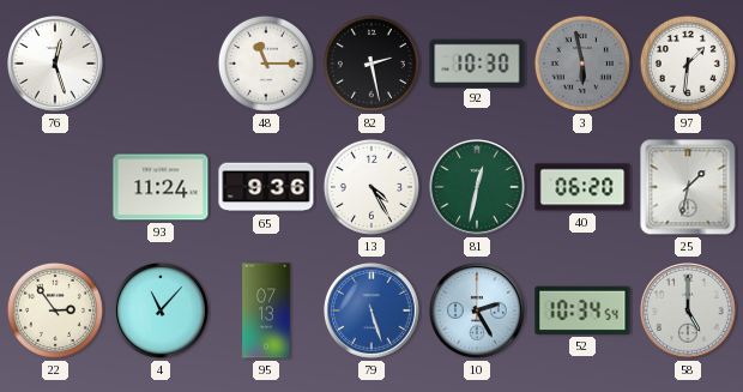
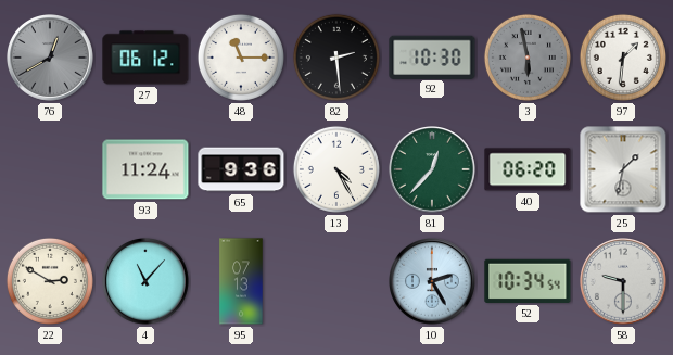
76: 12:27 -> 12:40 (51, 59)
76 dial: white -> grey (51, 59)
27: none -> 06:12 (145, 58)
82: 2:28 -> 2:29 (336, 58)
81: 12:32 -> 12:37 (433, 170)
22: 2:54 -> 2:50 (50, 281)
79: 5:27 -> none (373, 312)
58: 5:00 -> 9:30 (624, 282)
